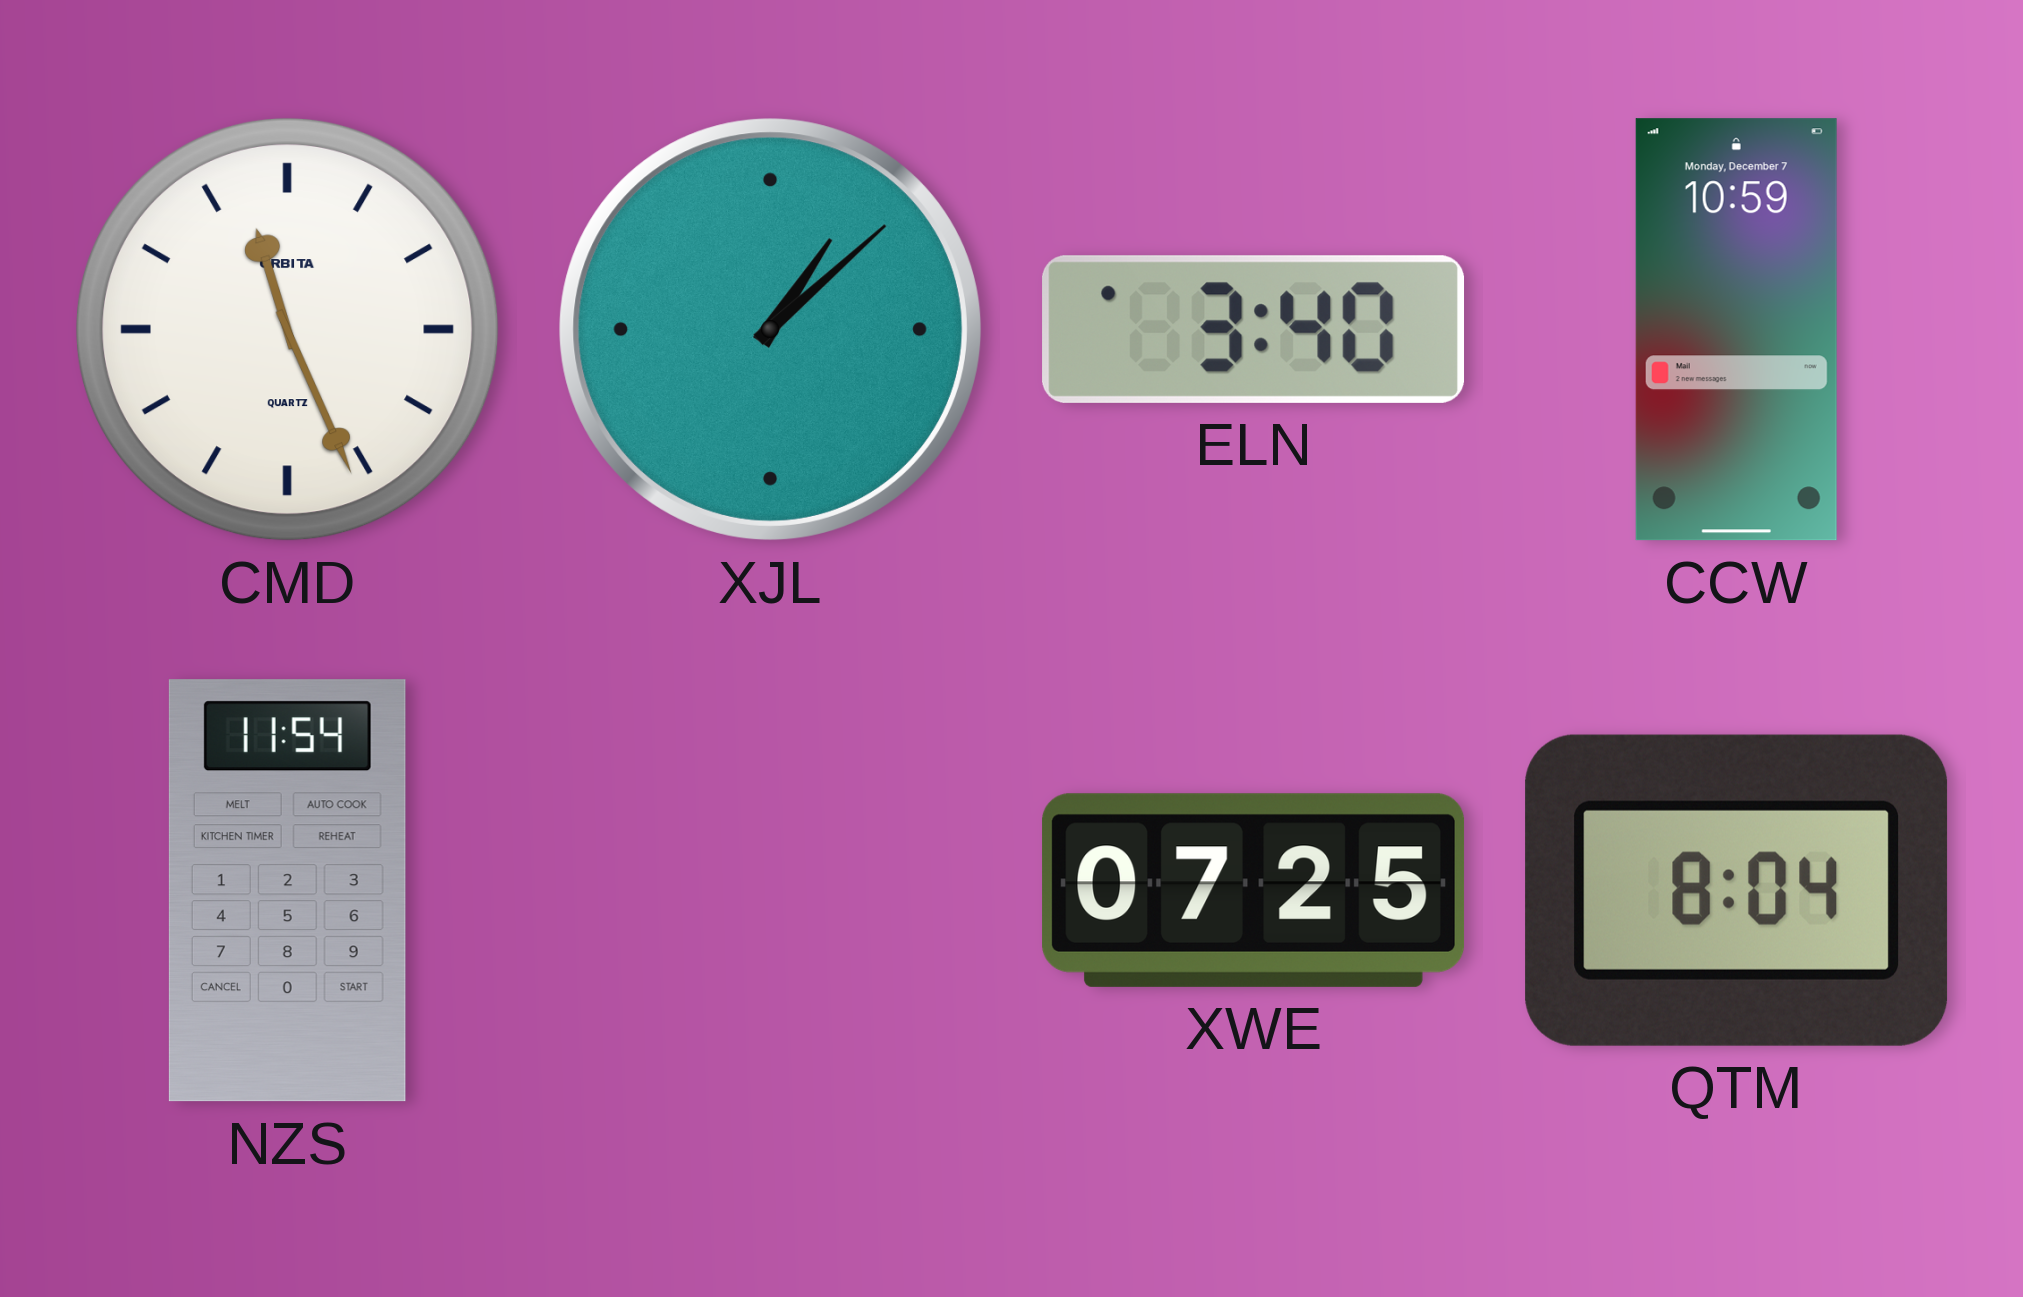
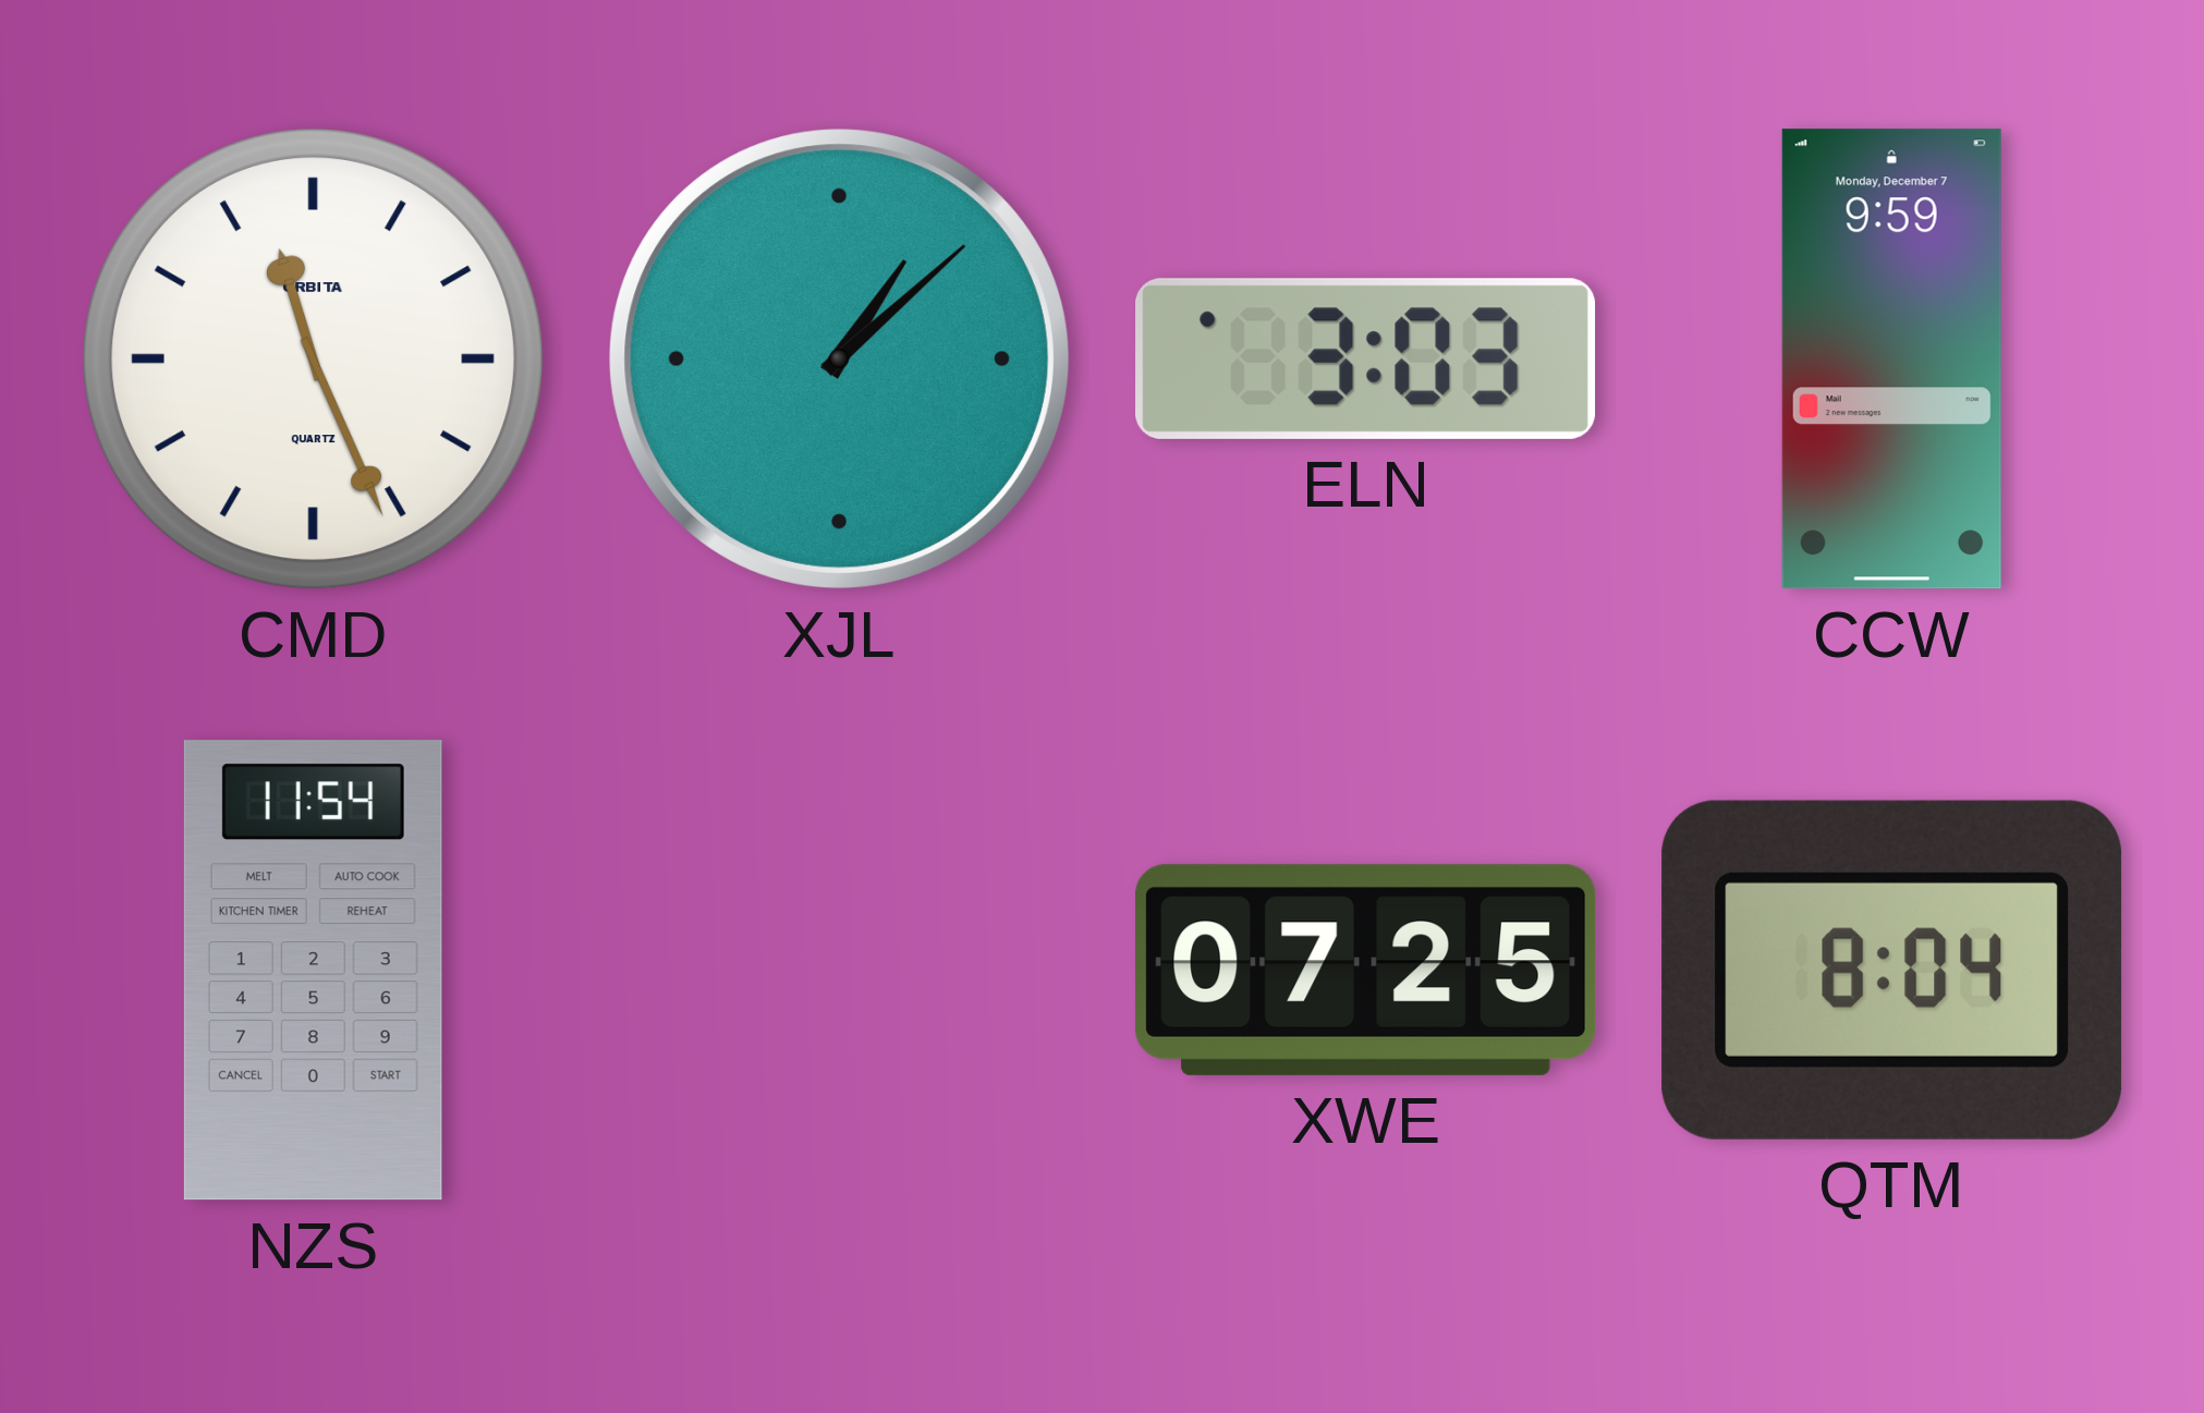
ELN: 3:40 -> 3:03 (1366, 358)
CCW: 10:59 -> 9:59 (1891, 360)
